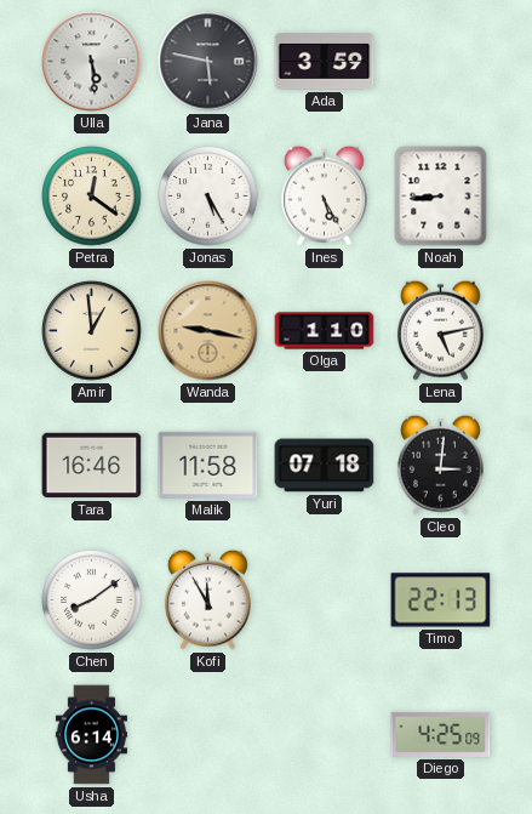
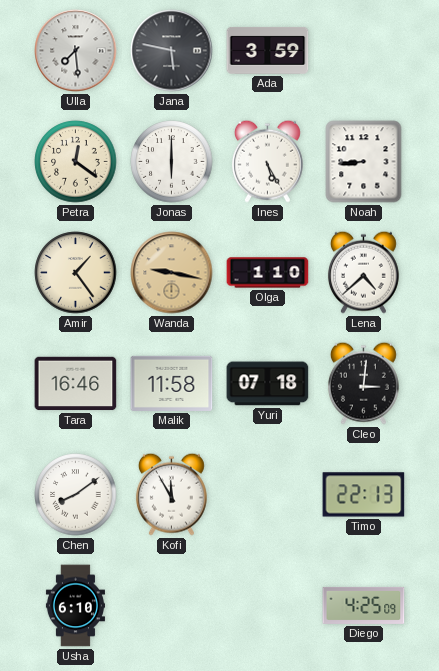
Ulla: 5:29 -> 7:29 (76, 51)
Jonas: 5:25 -> 6:00 (172, 162)
Amir: 12:59 -> 1:24 (76, 273)
Lena: 5:13 -> 4:38 (363, 272)
Usha: 6:14 -> 6:10 (75, 606)
